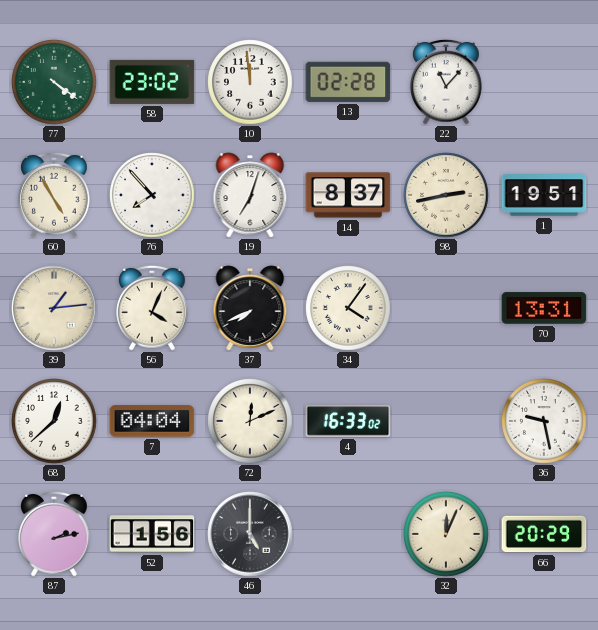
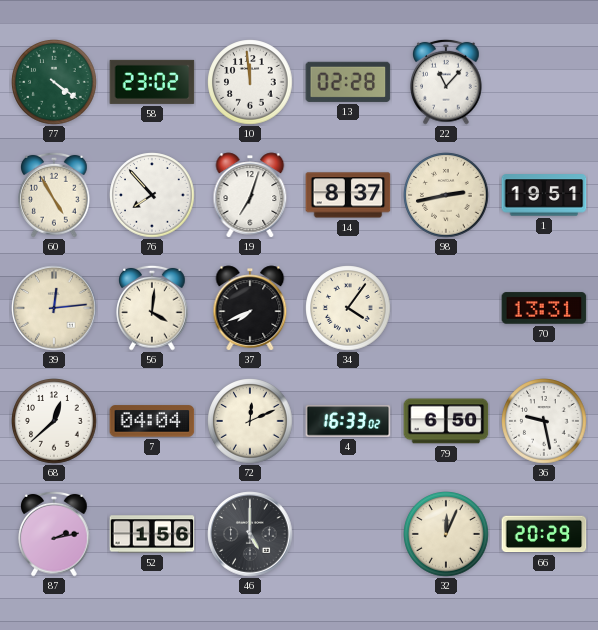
39: 1:14 -> 12:14 (54, 308)
56: 4:04 -> 4:01 (152, 308)
79: none -> 6:50 (446, 421)
